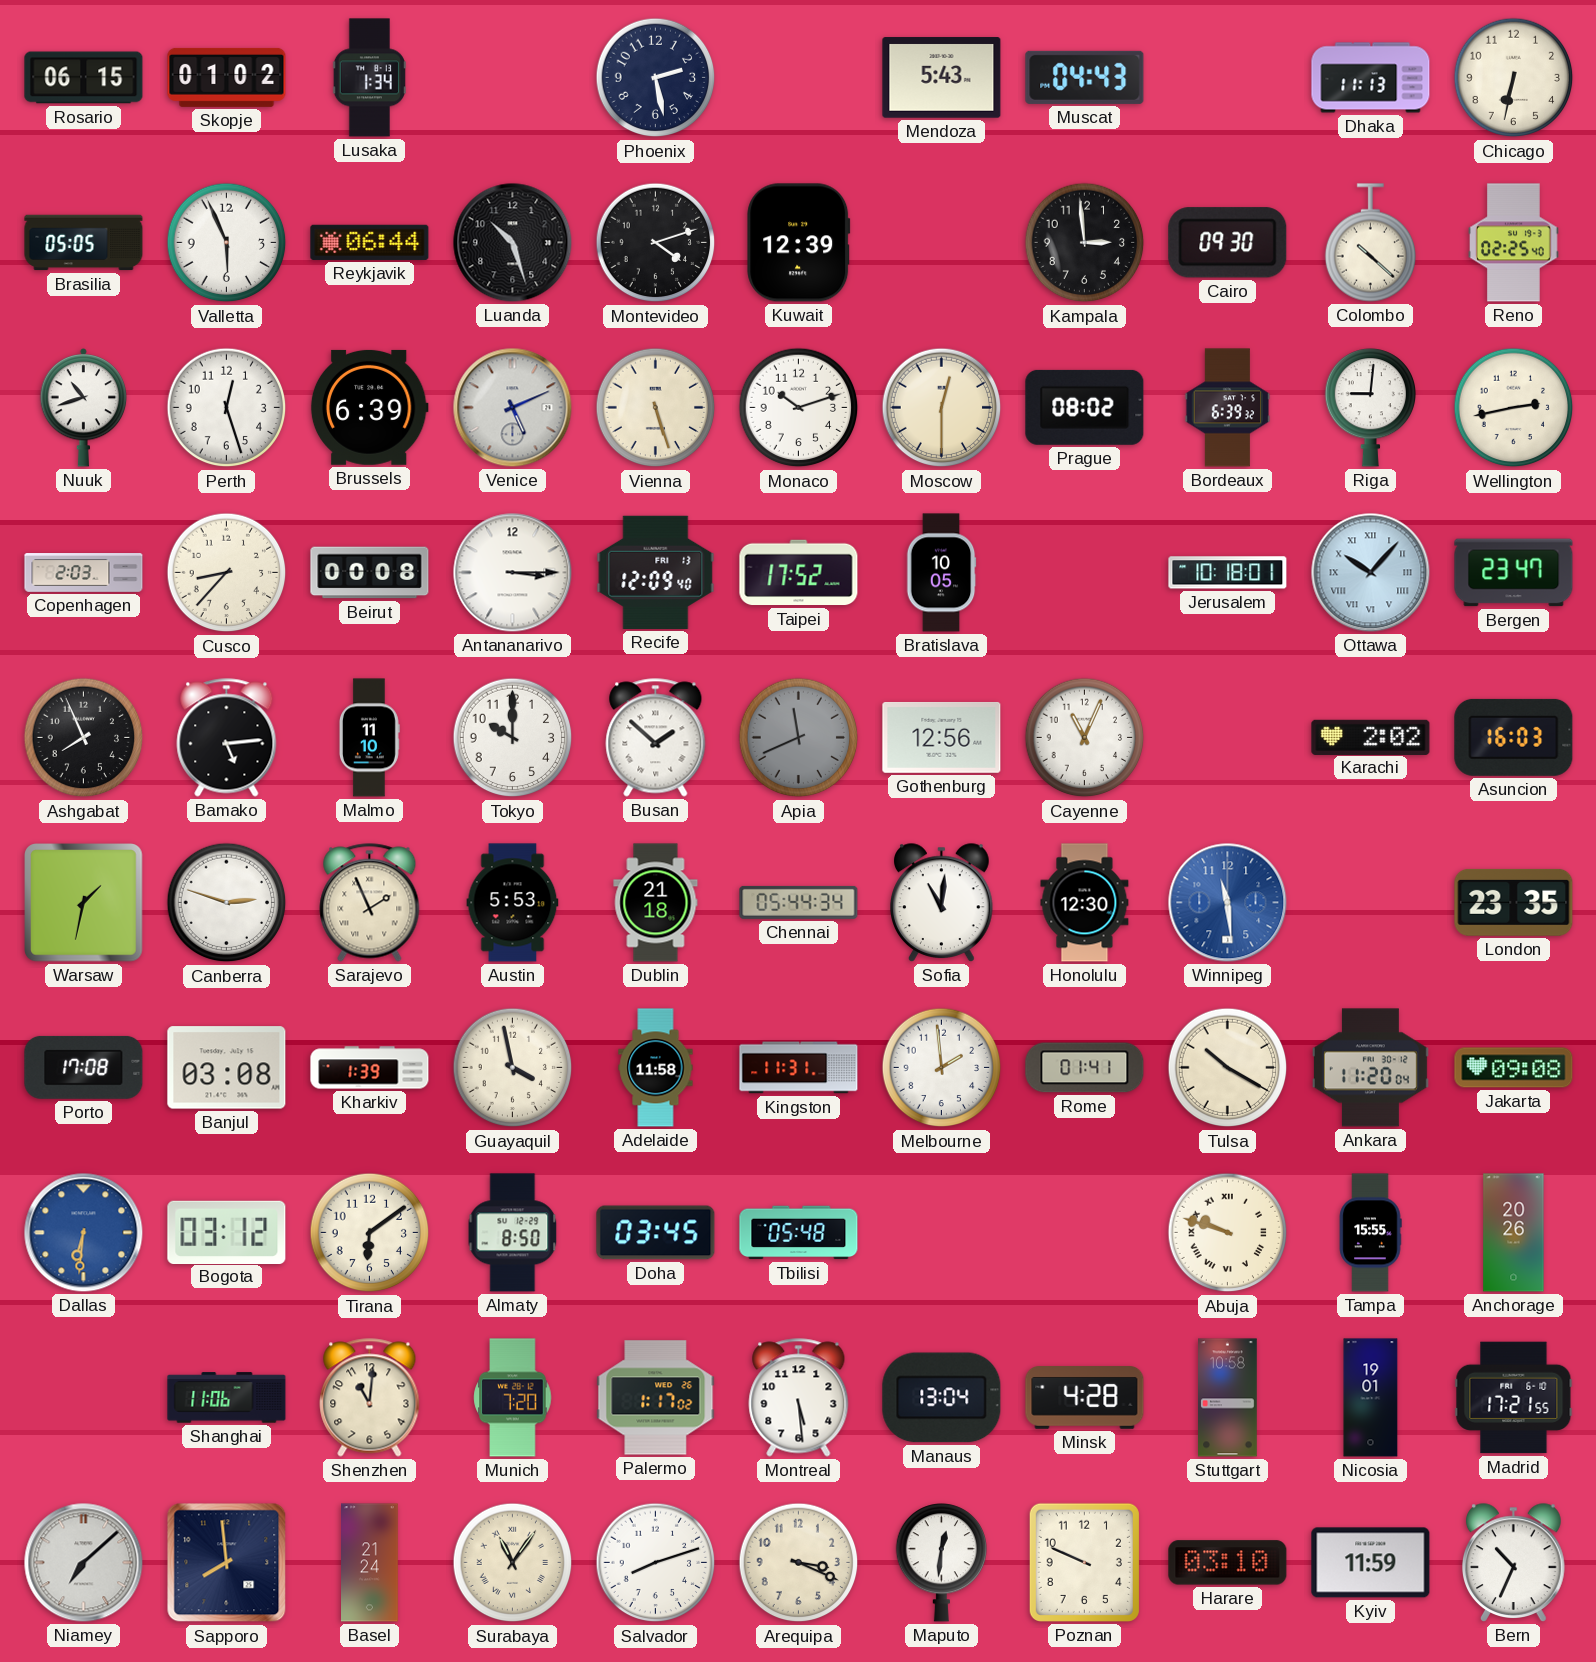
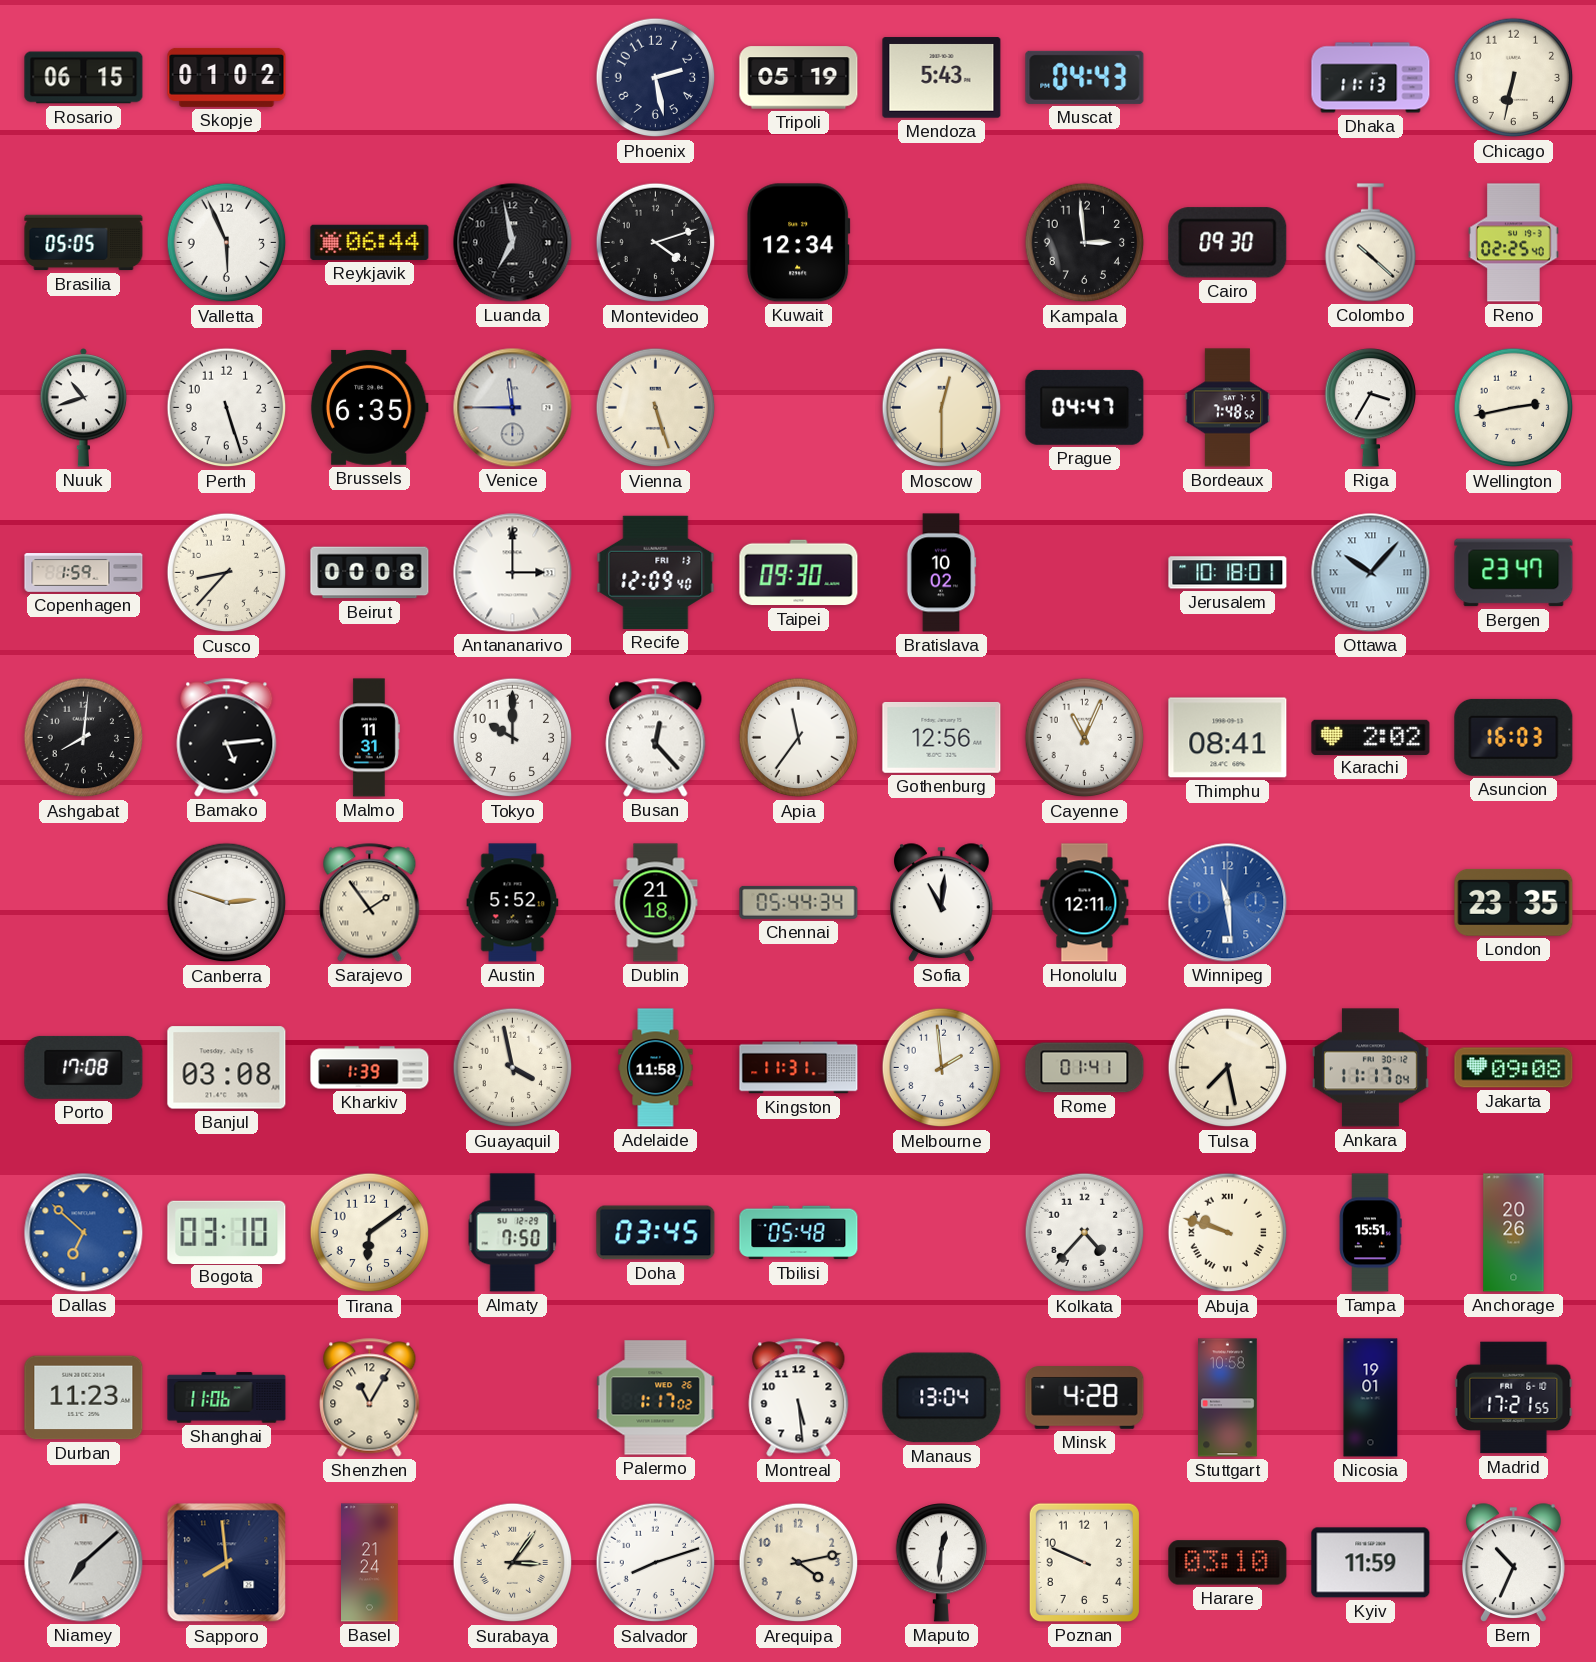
Lusaka: 1:34 -> none (369, 78)
Tripoli: none -> 05:19 (799, 78)
Luanda: 10:27 -> 6:58 (513, 243)
Kuwait: 12:39 -> 12:34 (799, 243)
Perth: 12:27 -> 5:27 (227, 408)
Brussels: 6:39 -> 6:35 (369, 407)
Venice: 5:11 -> 11:45 (513, 408)
Monaco: 10:12 -> none (799, 408)
Prague: 08:02 -> 04:47 (1085, 407)
Bordeaux: 6:39 -> 7:48 (1228, 408)
Riga: 9:01 -> 3:35 (1370, 408)
Copenhagen: 2:03 -> 1:59 (84, 573)
Antananarivo: 3:15 -> 3:00 (513, 573)
Taipei: 17:52 -> 09:30 (799, 573)
Bratislava: 10:05 -> 10:02 (941, 573)
Ashgabat: 7:56 -> 8:01 (84, 738)
Malmo: 11:10 -> 11:31 (369, 738)
Busan: 1:52 -> 12:23 (656, 738)
Apia: 11:41 -> 11:36 (799, 738)
Apia dial: grey -> white (799, 738)
Thimphu: none -> 08:41 (1228, 738)
Warsaw: 1:32 -> none (84, 903)
Sarajevo: 1:56 -> 1:54 (370, 903)
Austin: 5:53 -> 5:52 (513, 903)
Honolulu: 12:30 -> 12:11 (1085, 903)
Tulsa: 10:20 -> 7:28 (1228, 1068)
Ankara: 11:20 -> 11:17 (1370, 1068)
Dallas: 6:31 -> 6:52 (84, 1233)
Bogota: 03:12 -> 03:10 (227, 1232)
Almaty: 8:50 -> 7:50 (513, 1233)
Kolkata: none -> 4:37 (1085, 1233)
Tampa: 15:55 -> 15:51 (1370, 1233)
Durban: none -> 11:23 (84, 1398)
Shenzhen: 11:01 -> 11:05 (370, 1398)
Munich: 7:20 -> none (513, 1398)
Surabaya: 11:06 -> 3:06 (513, 1563)
Arequipa: 3:19 -> 4:13 (799, 1563)
